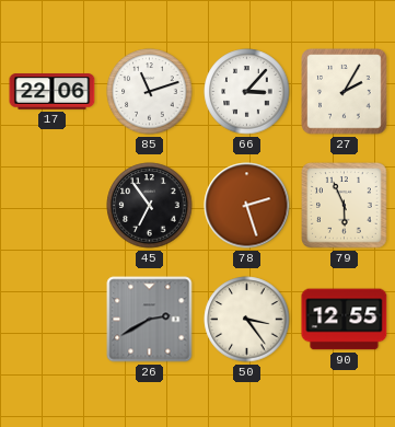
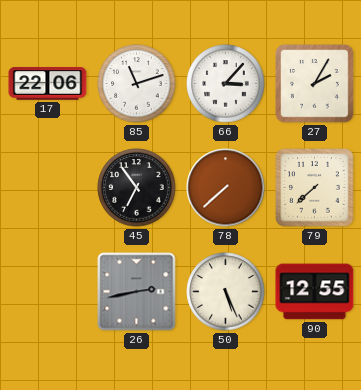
78: 2:27 -> 7:38 (226, 188)
79: 5:56 -> 7:38 (315, 188)
26: 2:40 -> 2:43 (137, 292)
50: 3:24 -> 5:26 (226, 292)
